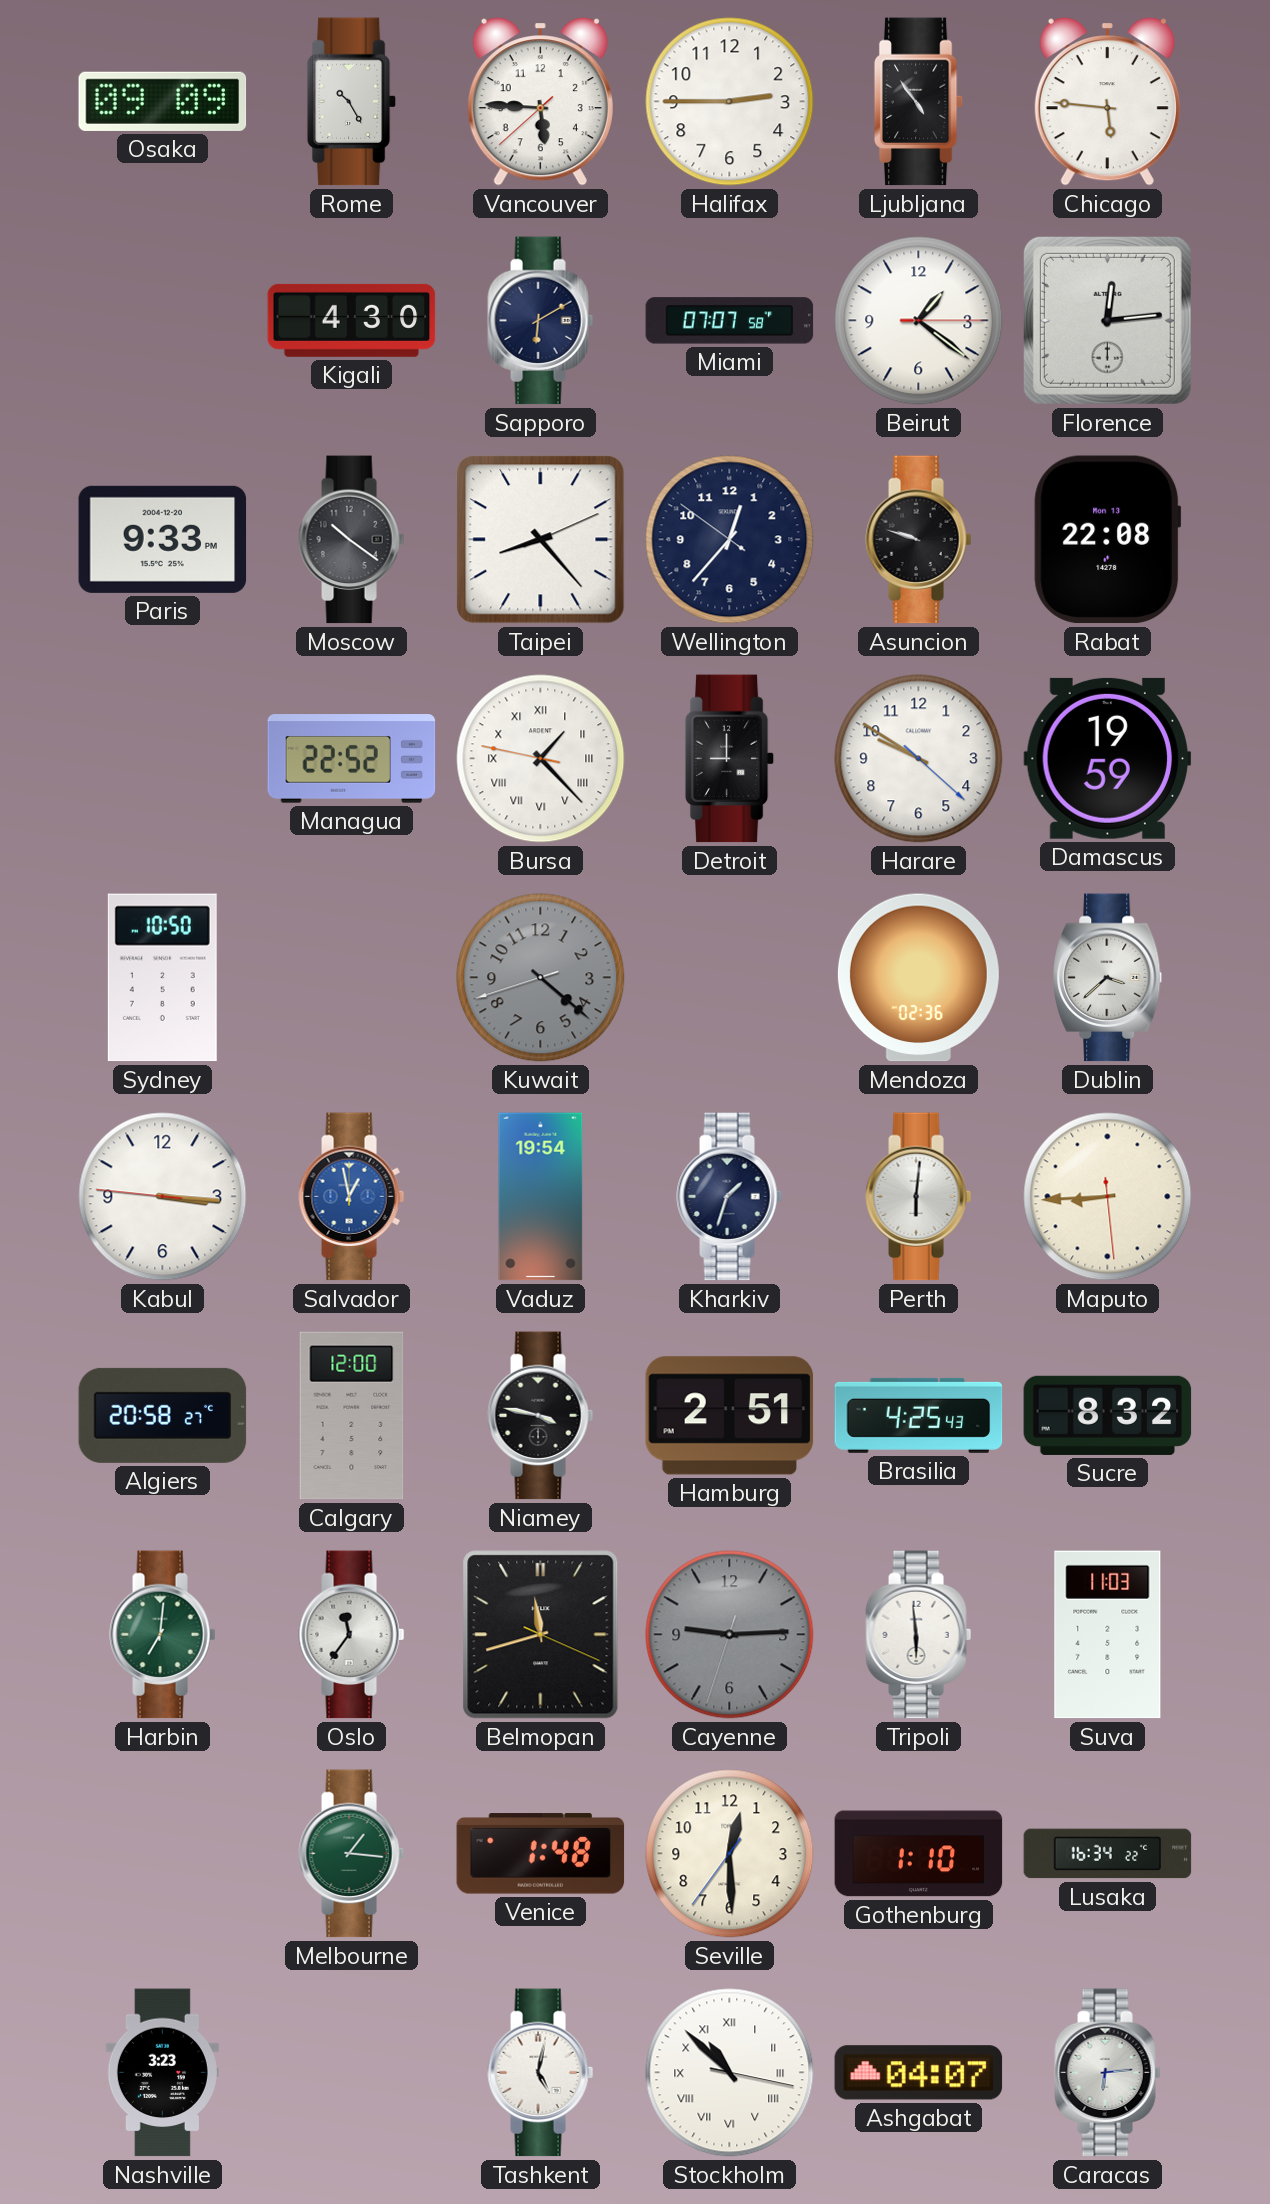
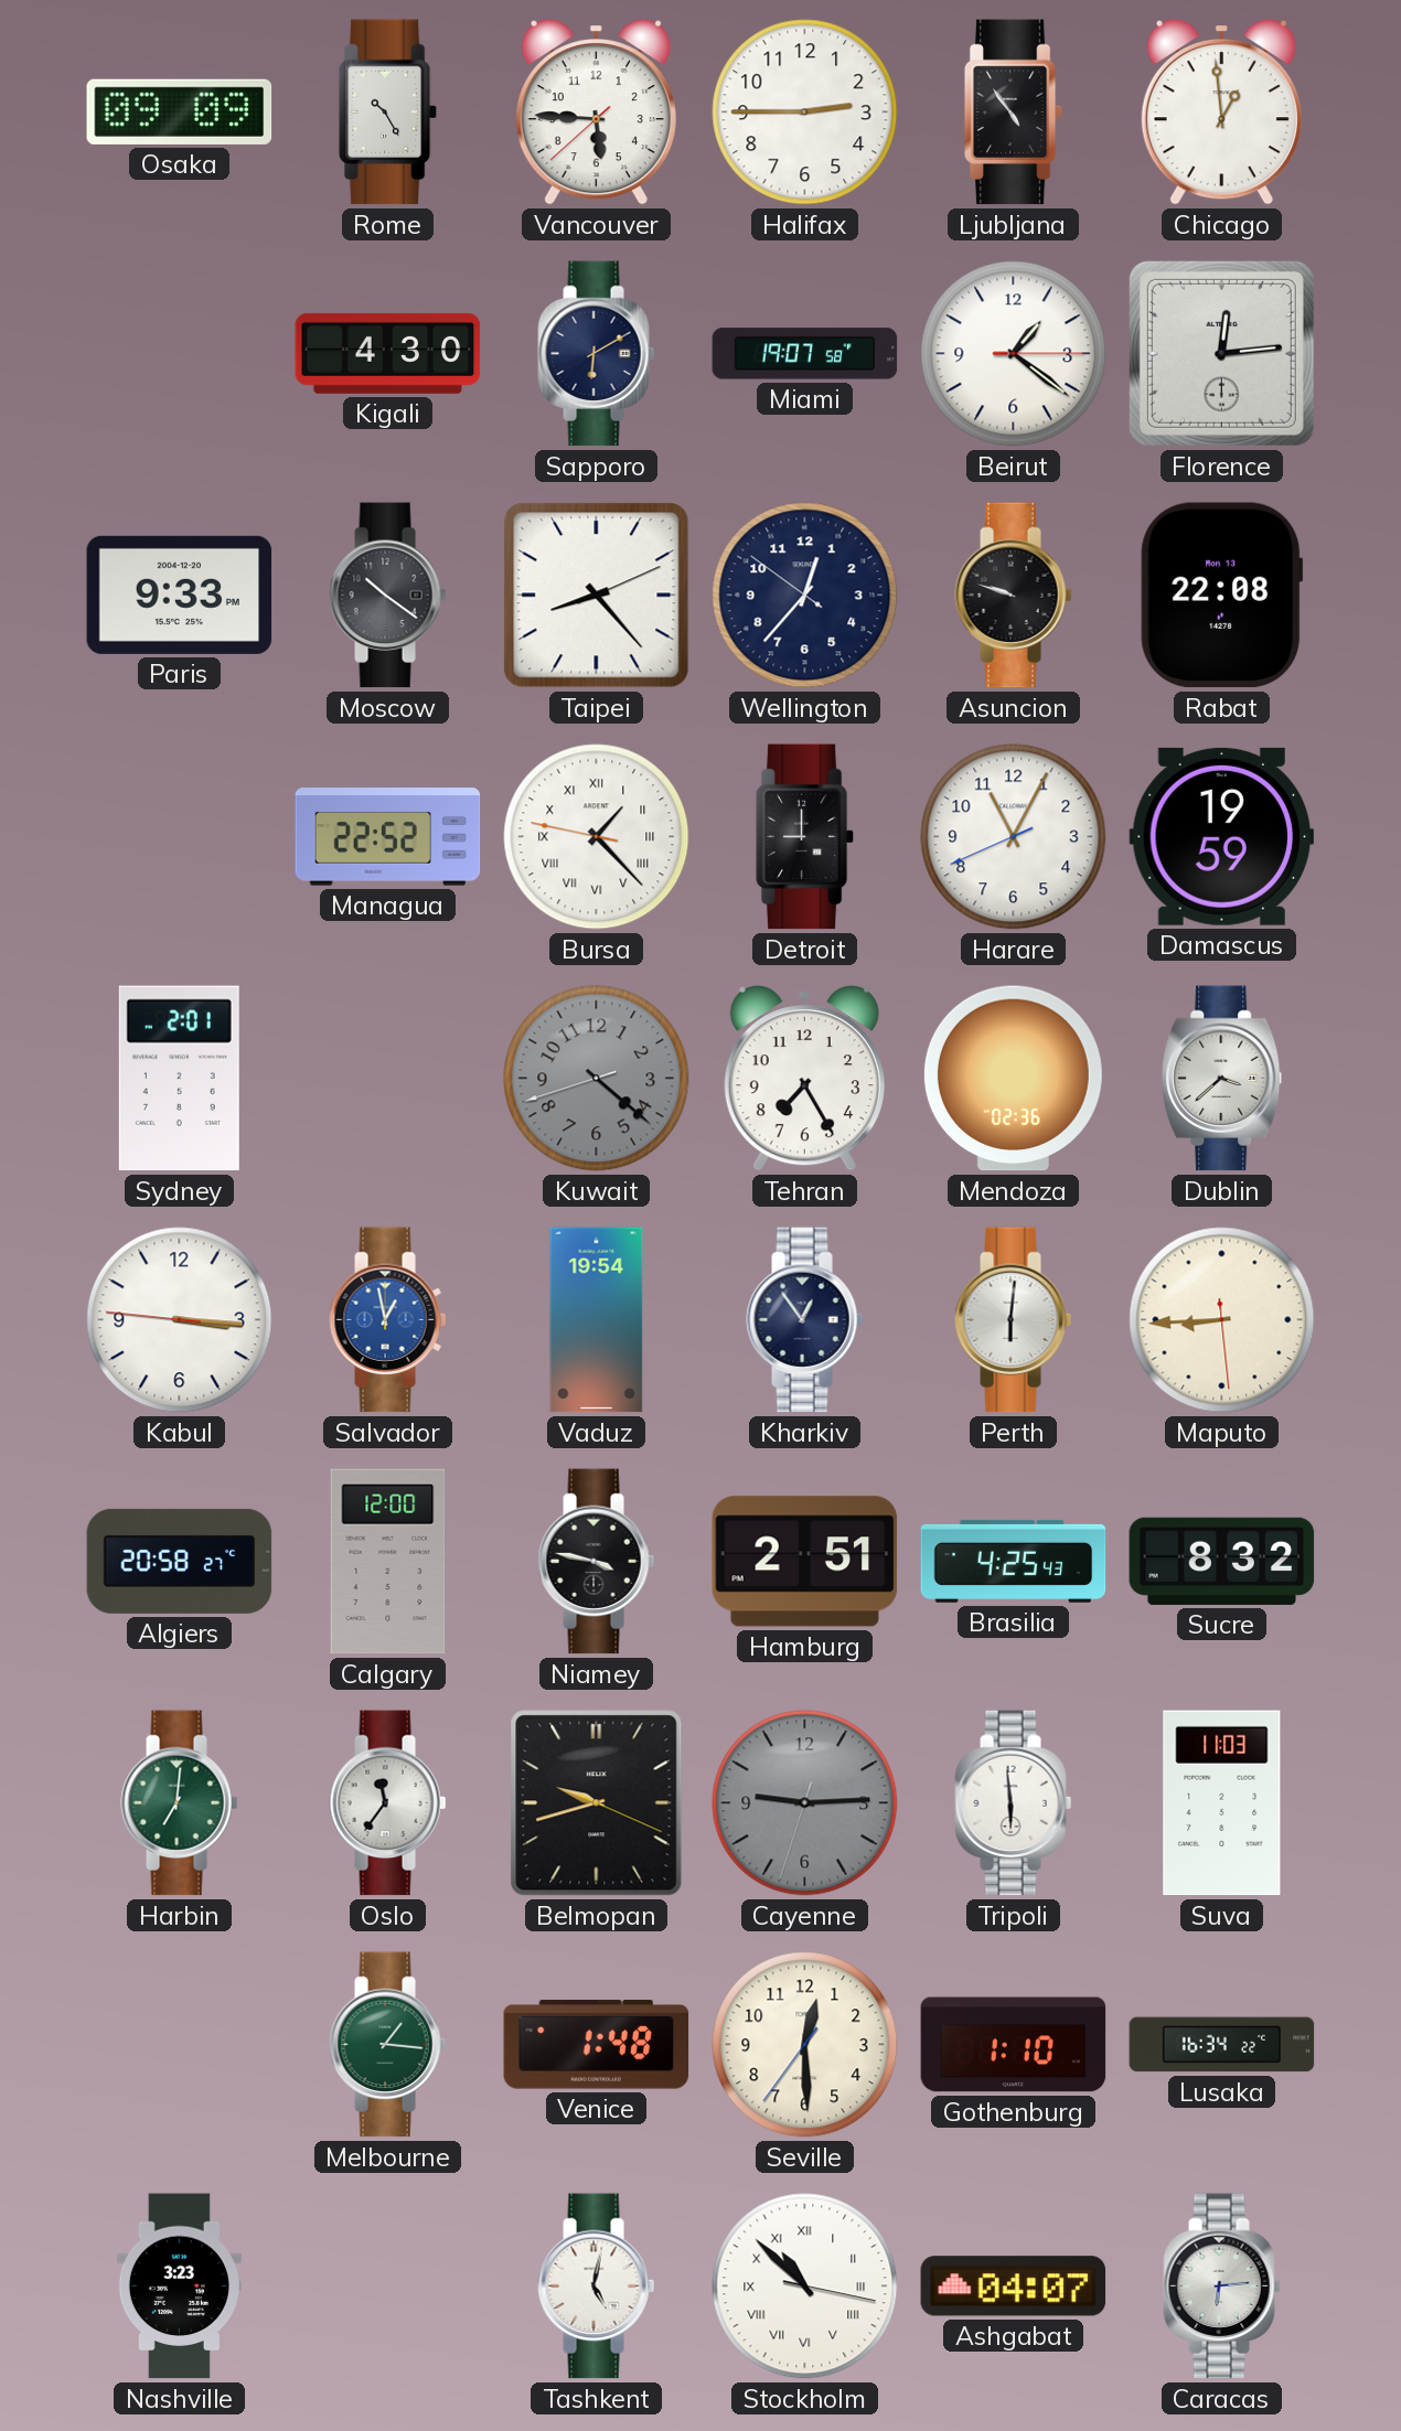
Chicago: 5:46 -> 12:59 (1221, 113)
Miami: 07:07 -> 19:07 (805, 354)
Harare: 9:50 -> 11:04 (1014, 837)
Sydney: 10:50 -> 2:01 (179, 1079)
Tehran: none -> 7:25 (804, 1079)
Kharkiv: 1:33 -> 12:54 (805, 1320)
Belmopan: 11:42 -> 9:42 (597, 1803)
